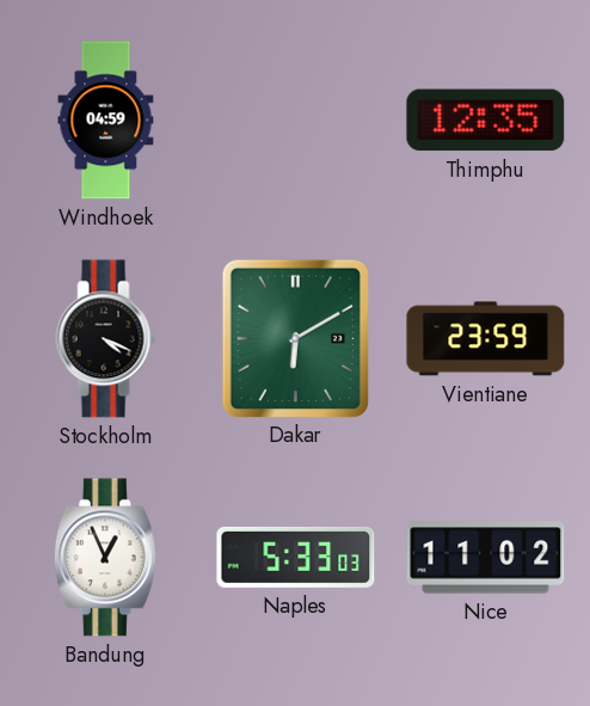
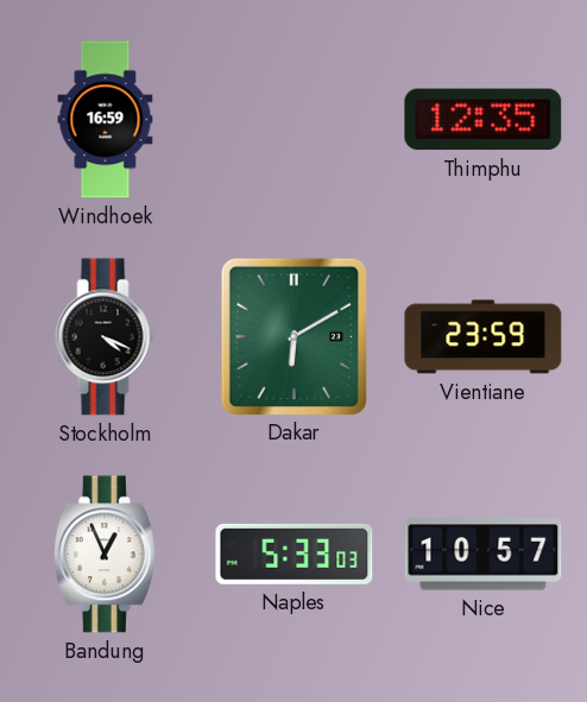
Windhoek: 04:59 -> 16:59 (106, 120)
Nice: 11:02 -> 10:57 (484, 555)
